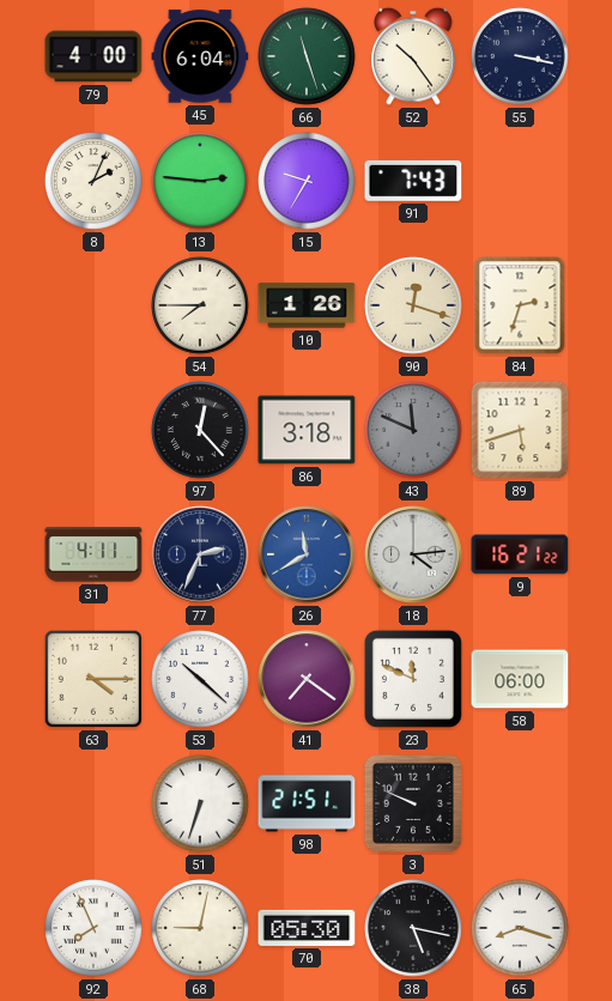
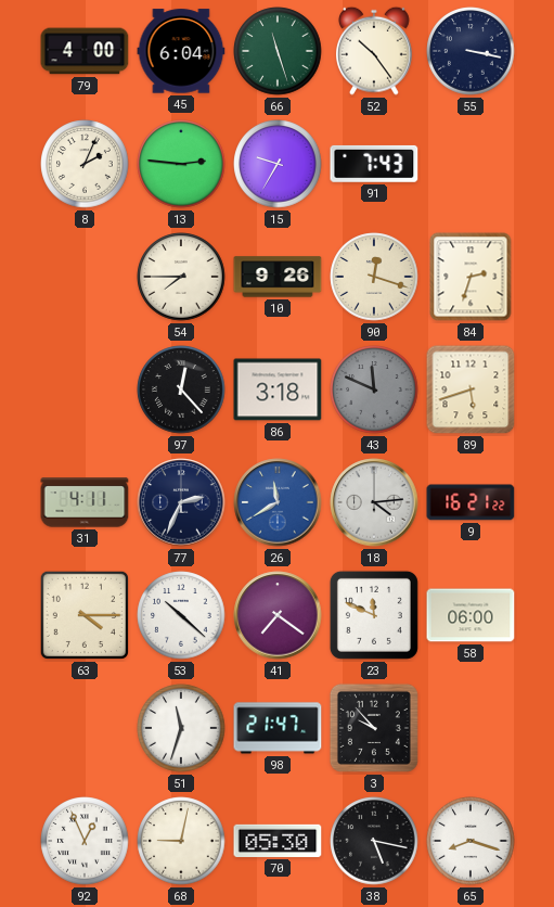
10: 1:26 -> 9:26 (278, 277)
51: 6:33 -> 11:33 (181, 728)
98: 21:51 -> 21:47 (278, 728)
3: 9:49 -> 9:53 (374, 728)
92: 7:56 -> 12:56 (85, 841)
